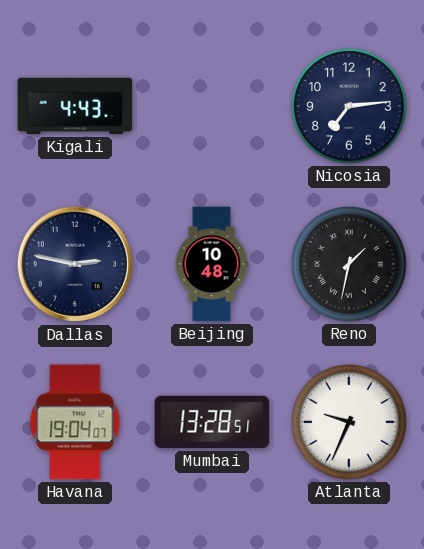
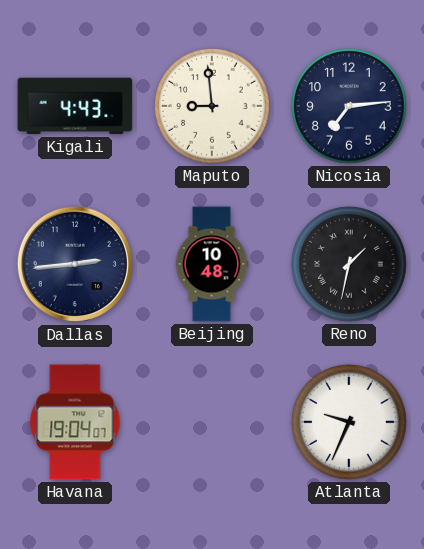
Maputo: none -> 8:59 (212, 106)
Dallas: 2:47 -> 2:44 (75, 264)
Mumbai: 13:28 -> none (212, 422)
